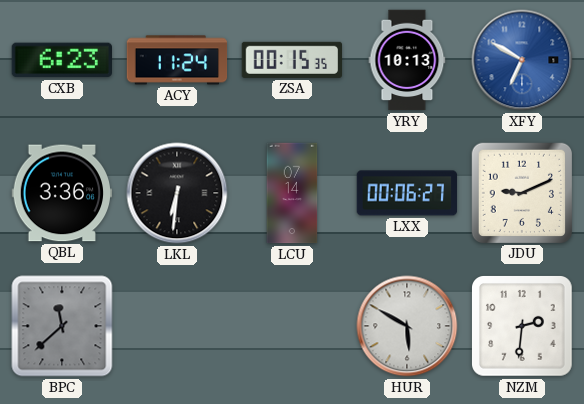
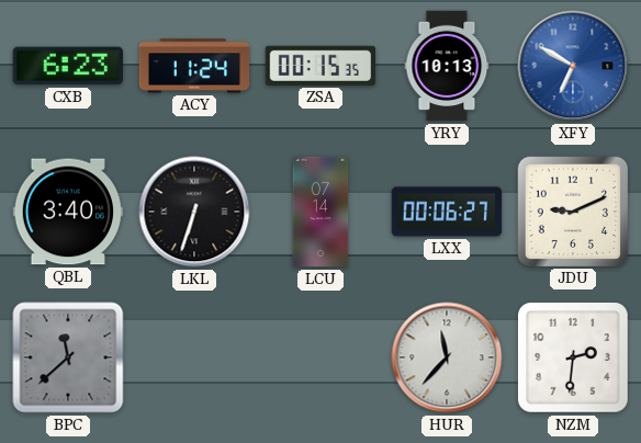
QBL: 3:36 -> 3:40 (68, 212)
LKL: 6:31 -> 6:33 (194, 212)
HUR: 5:50 -> 11:37 (447, 357)
